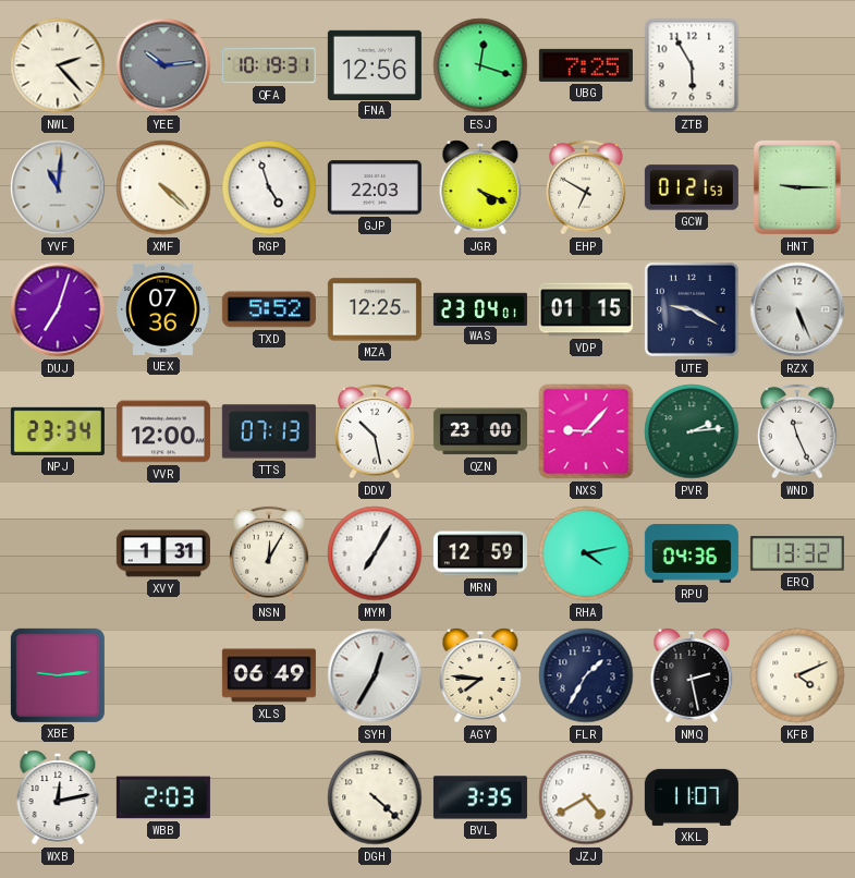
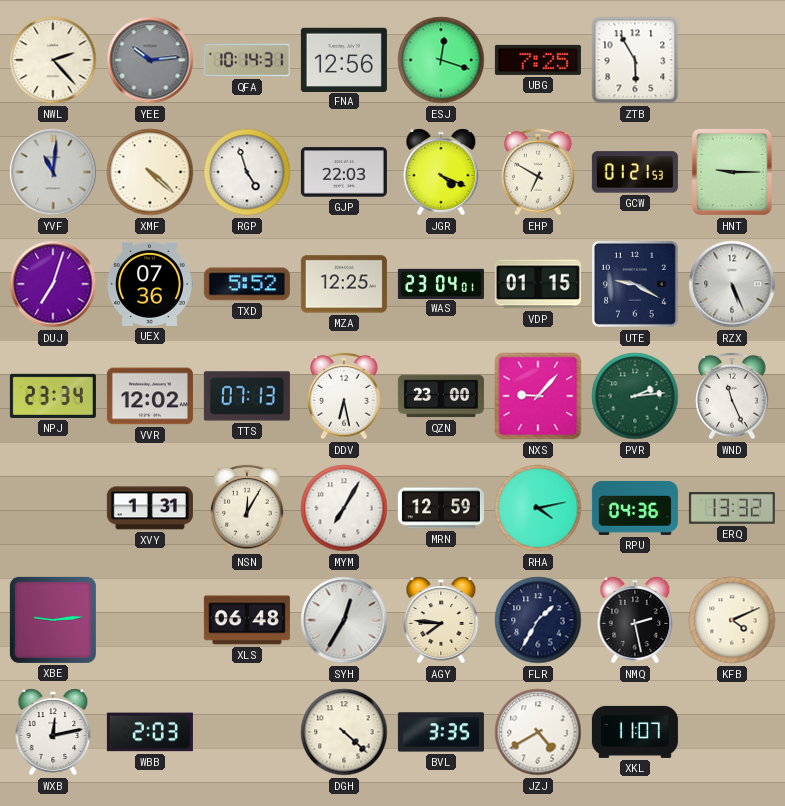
QFA: 10:19 -> 10:14 (247, 60)
VVR: 12:00 -> 12:02 (150, 396)
DDV: 10:28 -> 6:28 (344, 396)
XLS: 06:49 -> 06:48 (247, 620)
